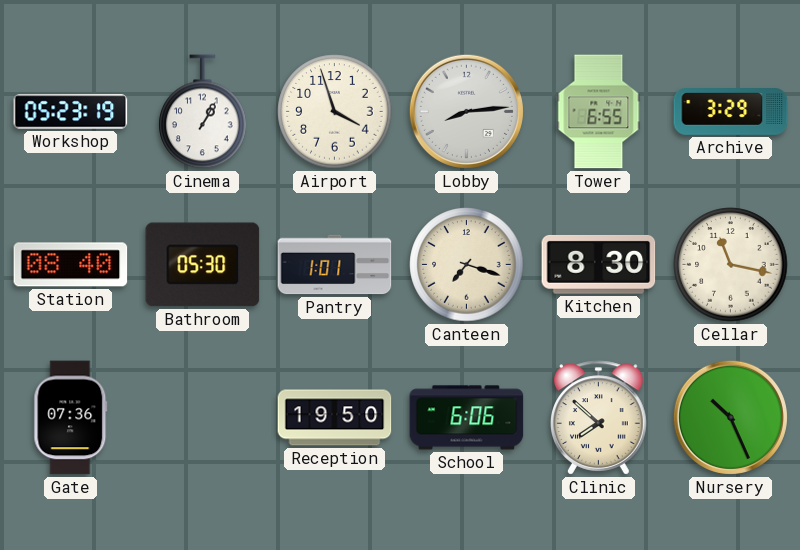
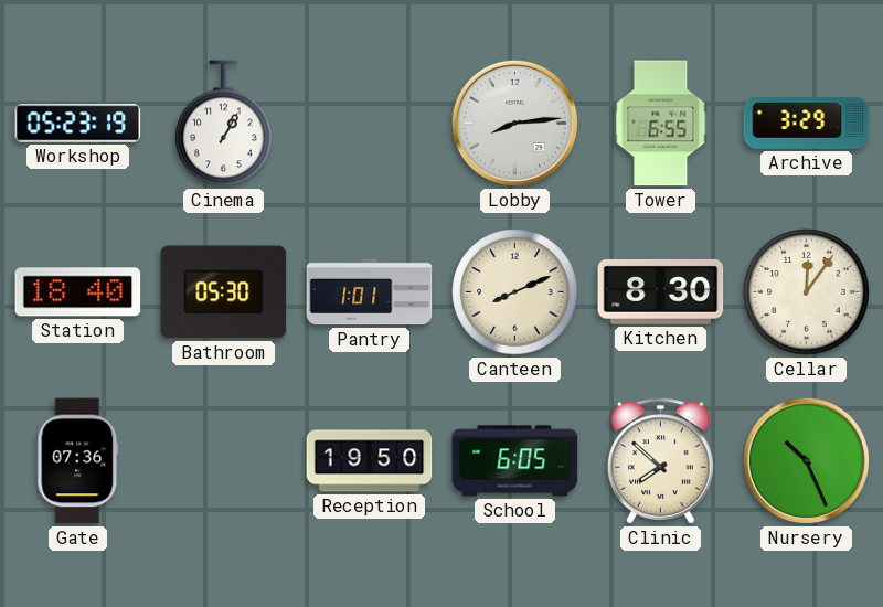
Airport: 3:57 -> none (335, 112)
Station: 08:40 -> 18:40 (78, 292)
Canteen: 7:18 -> 8:11 (515, 292)
Cellar: 11:17 -> 12:06 (807, 292)
School: 6:06 -> 6:05 (515, 461)
